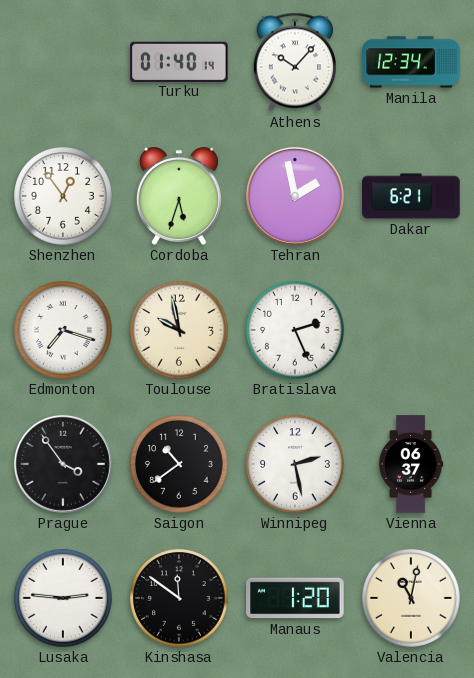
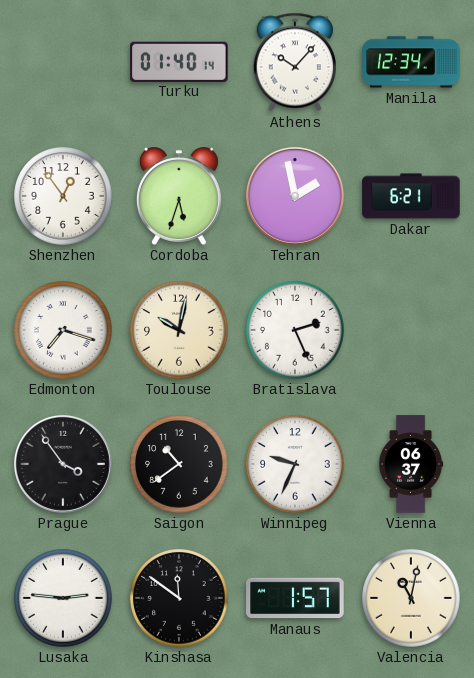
Toulouse: 9:58 -> 10:02 (179, 330)
Winnipeg: 2:28 -> 9:34 (295, 464)
Manaus: 1:20 -> 1:57 (295, 598)
